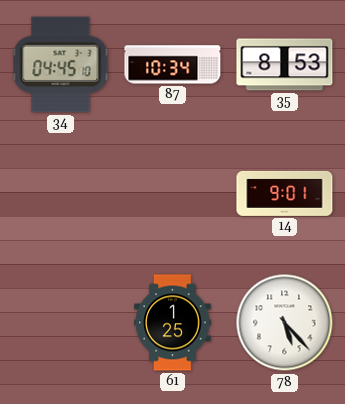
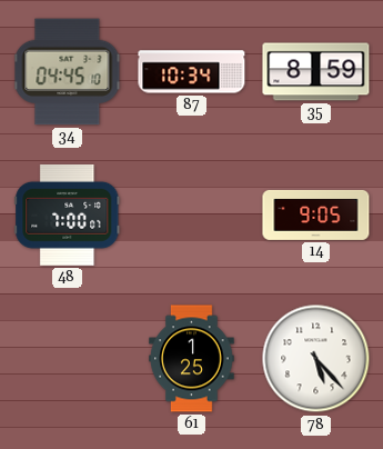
35: 8:53 -> 8:59 (316, 72)
48: none -> 7:00 (68, 214)
14: 9:01 -> 9:05 (316, 214)
